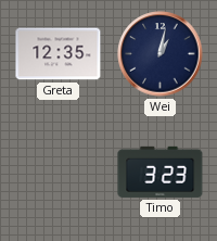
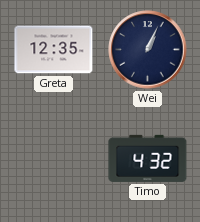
Wei: 1:02 -> 1:04 (148, 50)
Timo: 3:23 -> 4:32 (148, 158)
